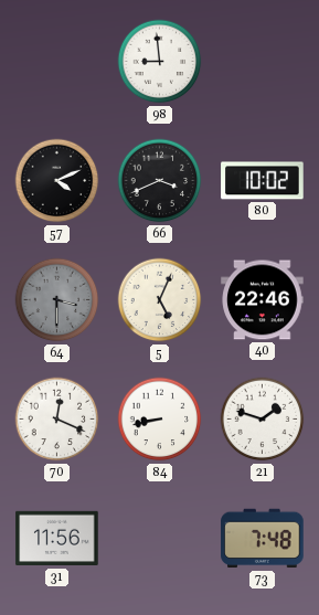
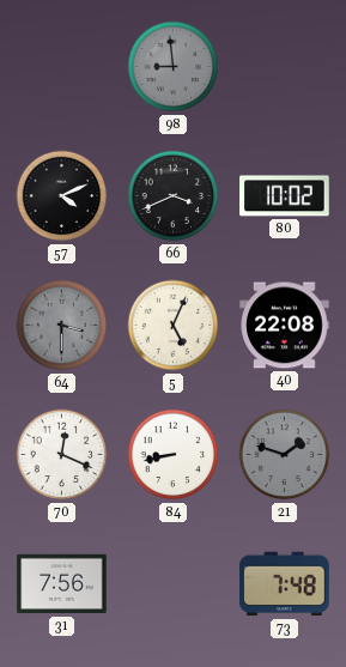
98 dial: white -> grey (174, 67)
40: 22:46 -> 22:08 (285, 326)
21 dial: white -> grey (285, 455)
31: 11:56 -> 7:56 (62, 584)
